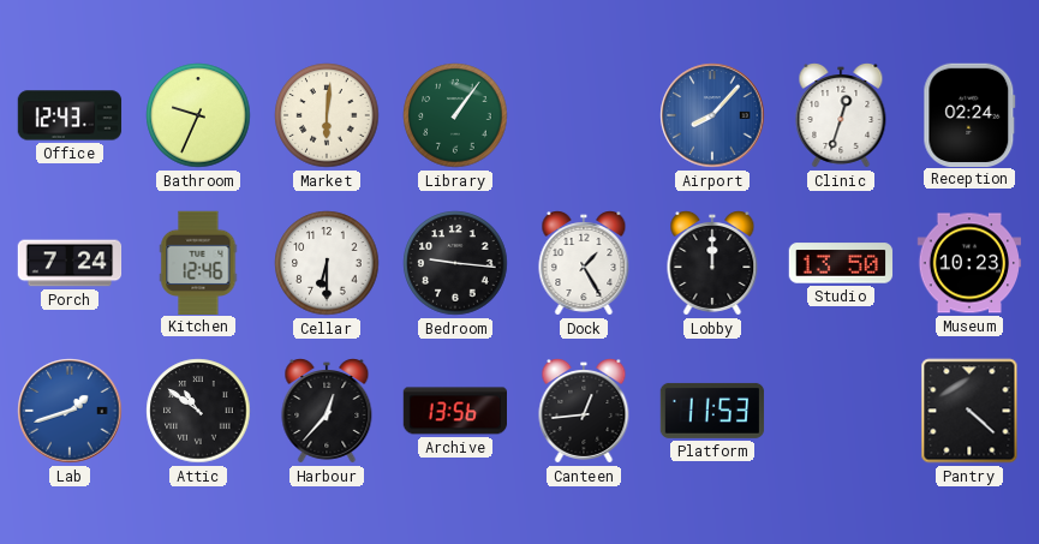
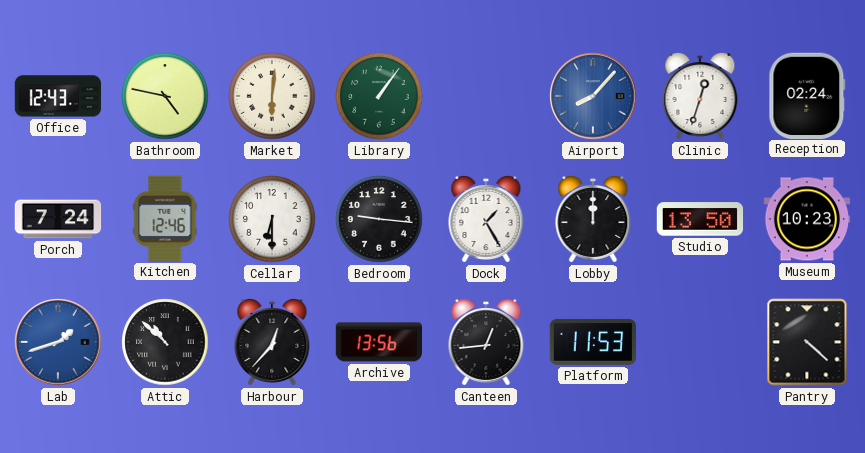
Bathroom: 9:34 -> 4:47 (165, 96)
Attic: 10:51 -> 10:52 (165, 342)
